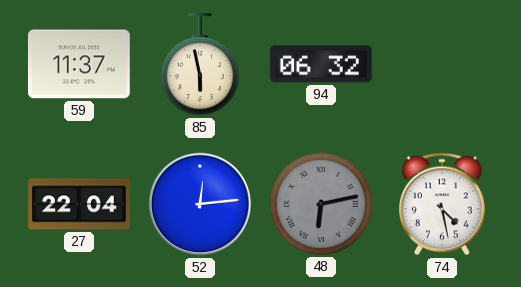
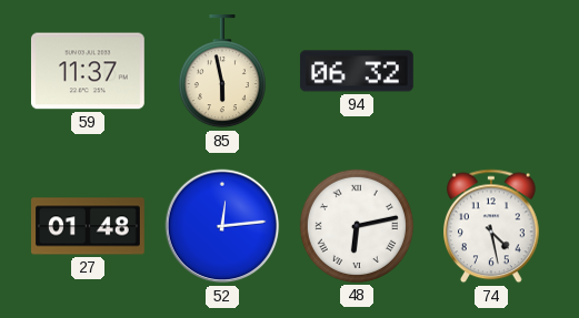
27: 22:04 -> 01:48 (89, 226)
48 dial: grey -> white (357, 226)
